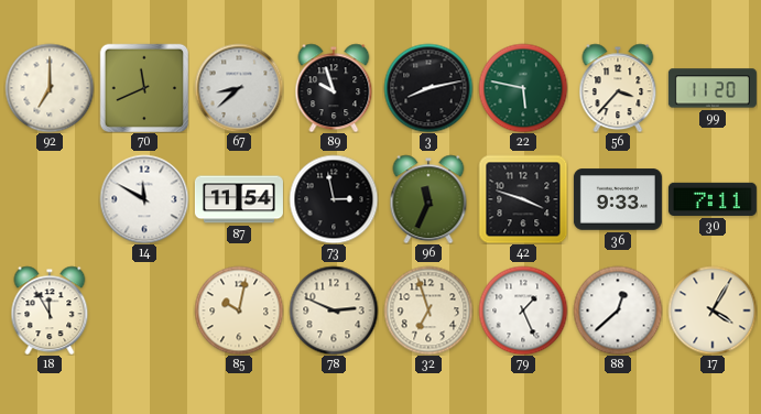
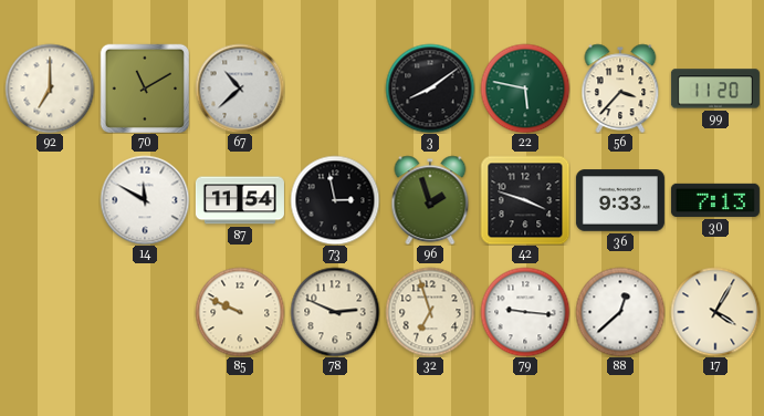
70: 11:41 -> 11:10 (145, 89)
67: 8:38 -> 10:38 (240, 89)
89: 9:57 -> none (334, 88)
3: 8:13 -> 8:09 (430, 89)
96: 11:34 -> 1:57 (430, 200)
30: 7:11 -> 7:13 (715, 200)
18: 11:55 -> none (50, 310)
85: 10:02 -> 9:49 (240, 312)
79: 1:26 -> 9:16 (525, 312)
